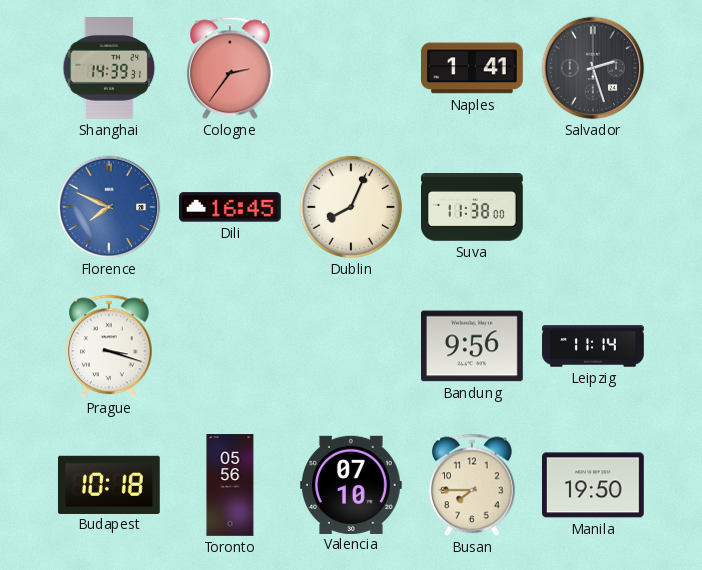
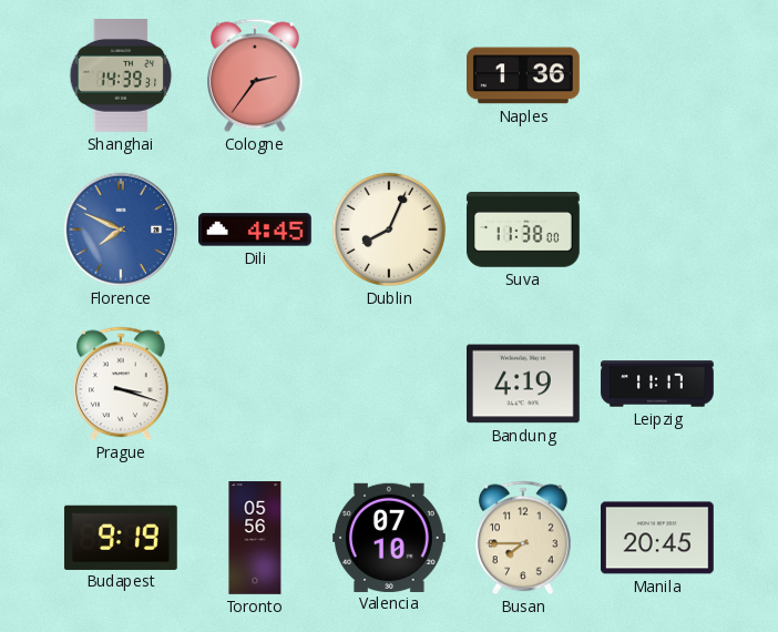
Naples: 1:41 -> 1:36 (524, 75)
Salvador: 2:27 -> none (593, 68)
Dili: 16:45 -> 4:45 (256, 230)
Bandung: 9:56 -> 4:19 (524, 384)
Leipzig: 11:14 -> 11:17 (657, 384)
Budapest: 10:18 -> 9:19 (121, 537)
Manila: 19:50 -> 20:45 (658, 538)
